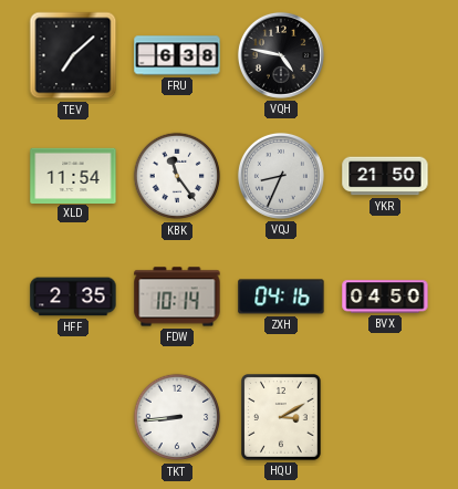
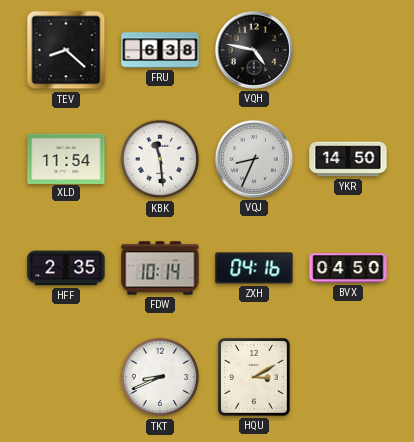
TEV: 7:08 -> 8:22 (66, 50)
KBK: 11:24 -> 11:29 (160, 159)
YKR: 21:50 -> 14:50 (348, 159)
TKT: 8:44 -> 8:41 (160, 377)
